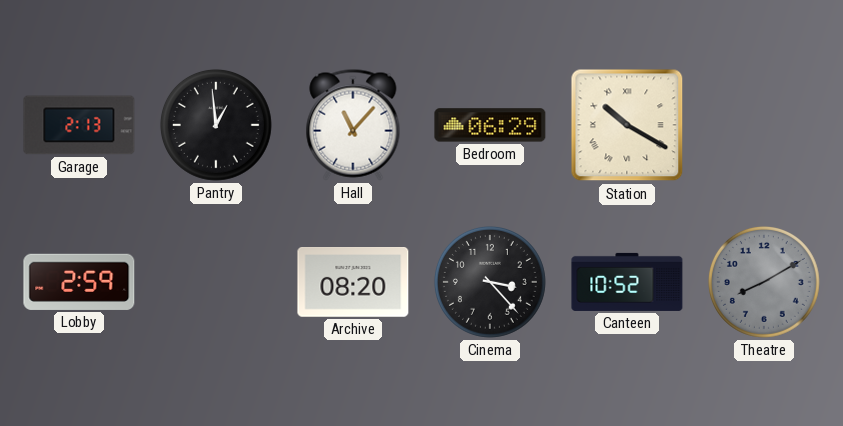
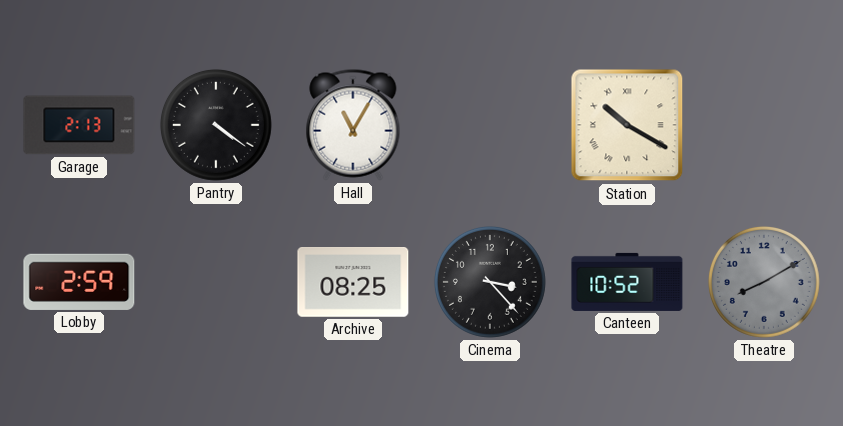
Pantry: 12:59 -> 4:21 (216, 125)
Hall: 11:07 -> 11:05 (353, 125)
Bedroom: 06:29 -> none (490, 125)
Archive: 08:20 -> 08:25 (353, 283)
